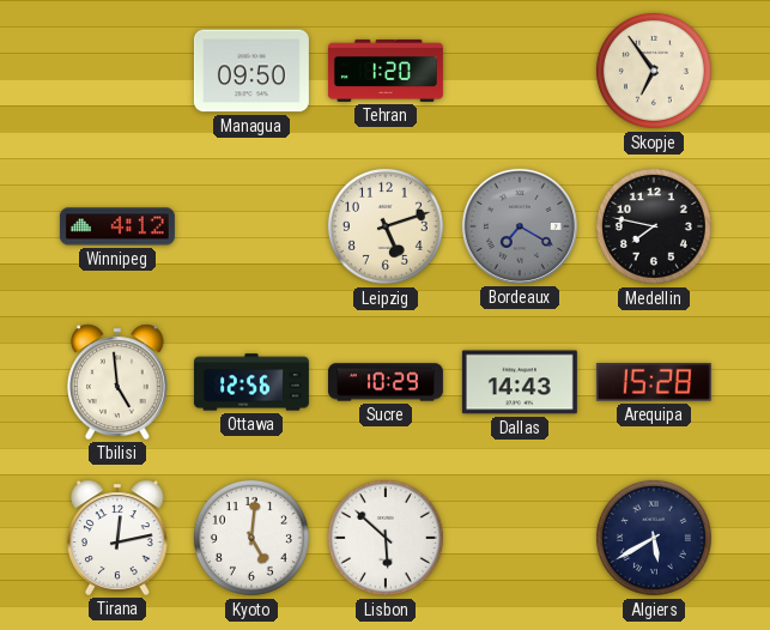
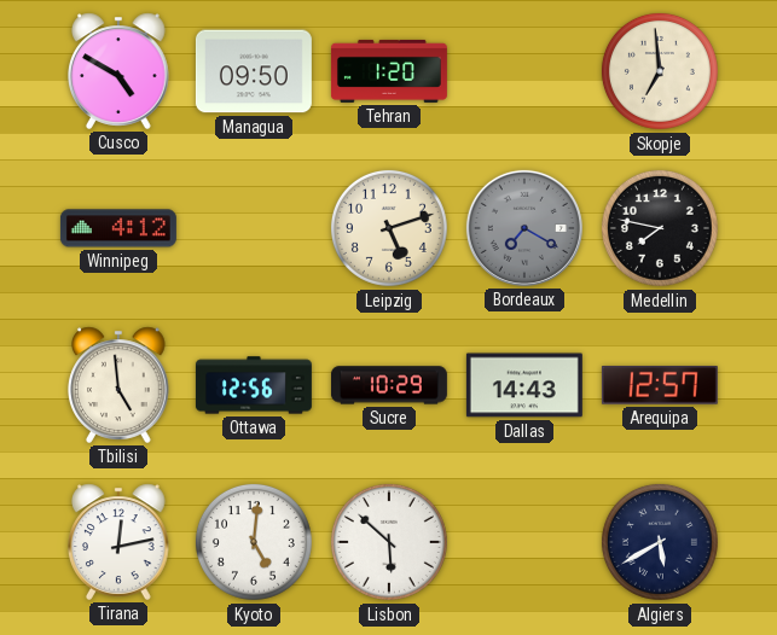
Cusco: none -> 4:50 (120, 71)
Skopje: 6:54 -> 6:59 (660, 71)
Arequipa: 15:28 -> 12:57 (660, 386)
